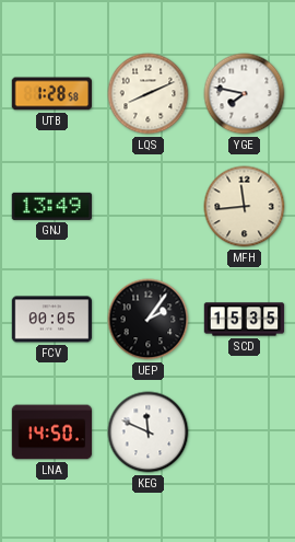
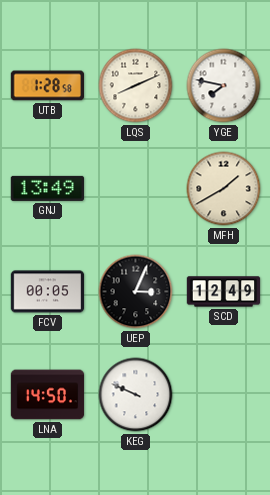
MFH: 11:44 -> 1:40 (224, 189)
UEP: 2:06 -> 3:04 (136, 292)
SCD: 15:35 -> 12:49 (224, 292)
KEG: 11:49 -> 9:49 (136, 395)
